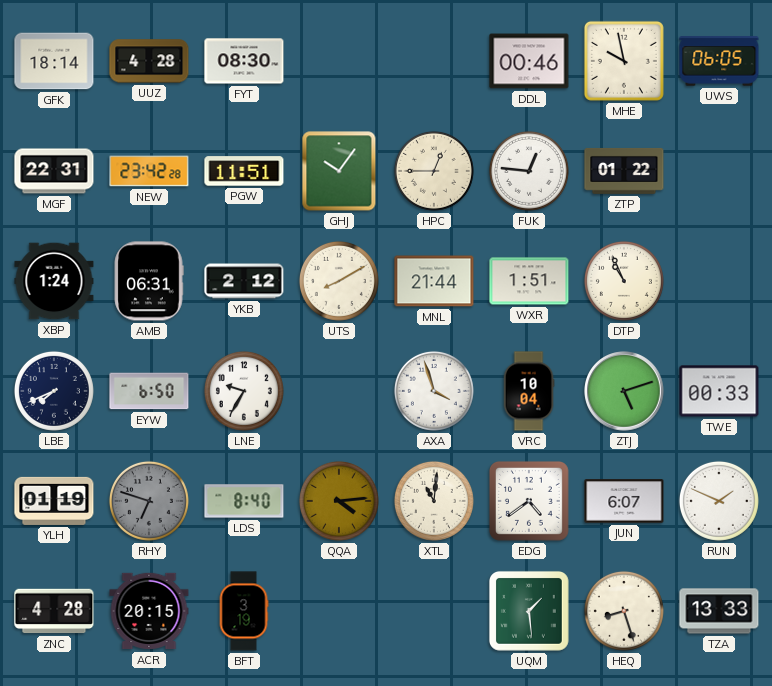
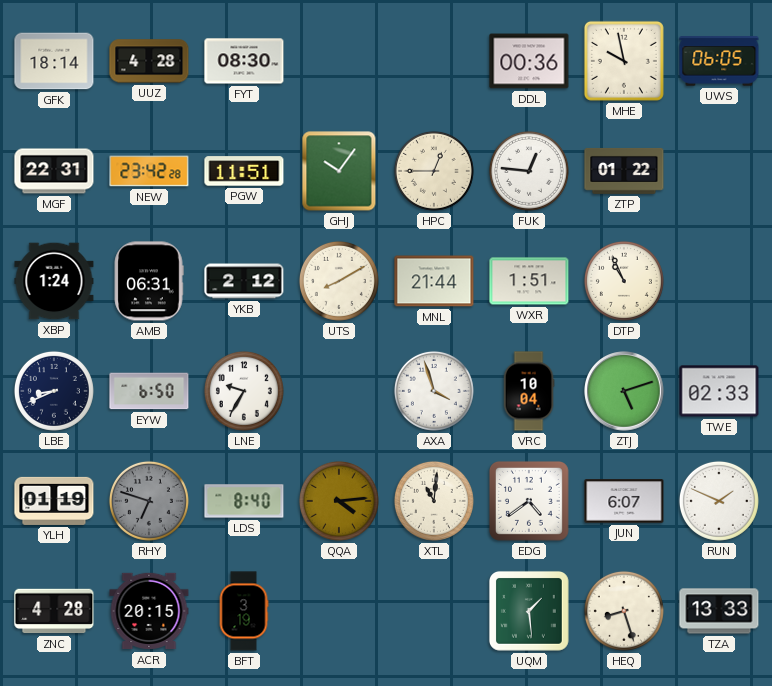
DDL: 00:46 -> 00:36 (529, 61)
LBE: 7:41 -> 8:41 (54, 391)
TWE: 00:33 -> 02:33 (719, 391)
